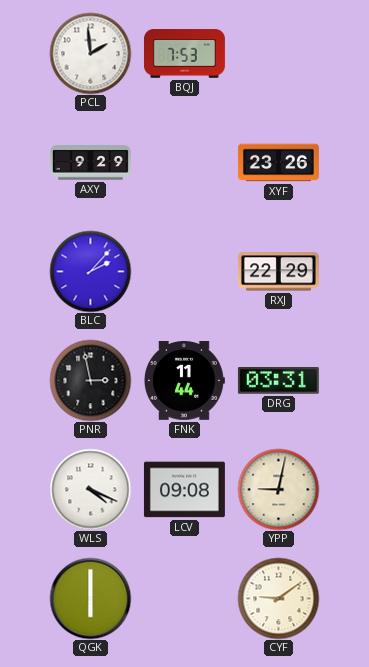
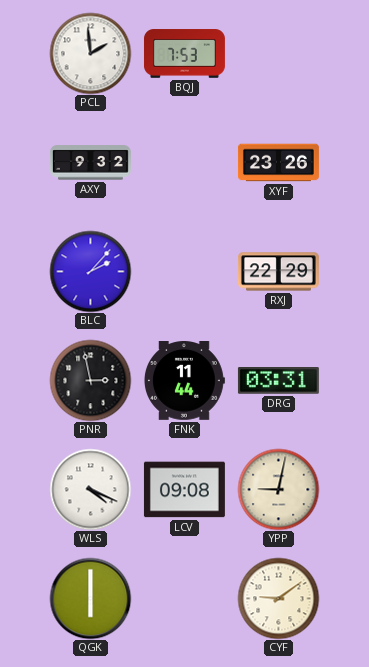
AXY: 9:29 -> 9:32 (90, 163)
